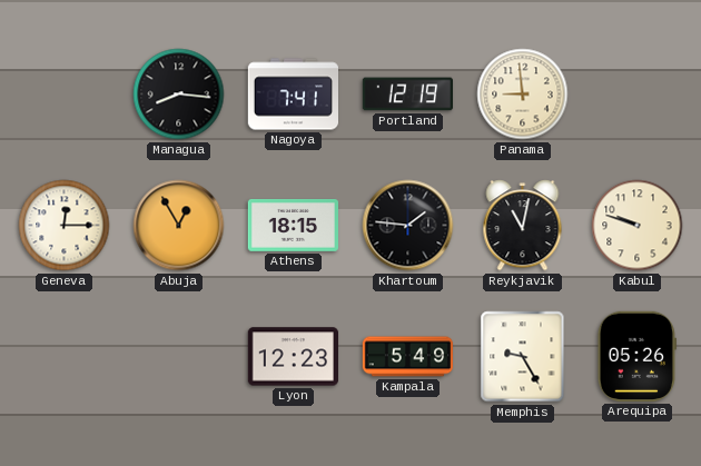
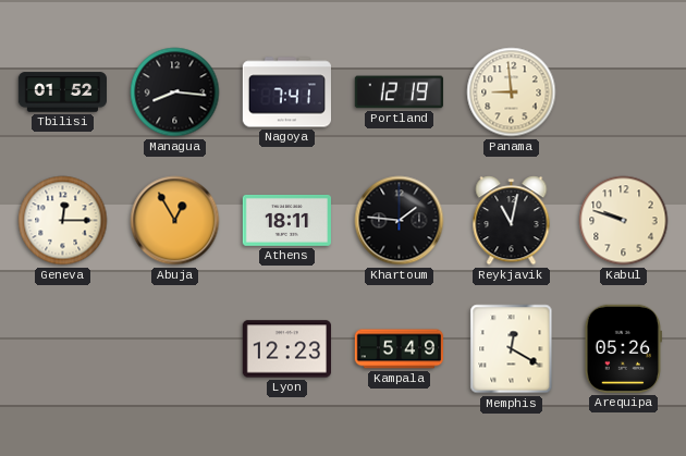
Tbilisi: none -> 01:52 (62, 93)
Athens: 18:15 -> 18:11 (286, 220)
Memphis: 9:25 -> 12:20 (512, 349)
